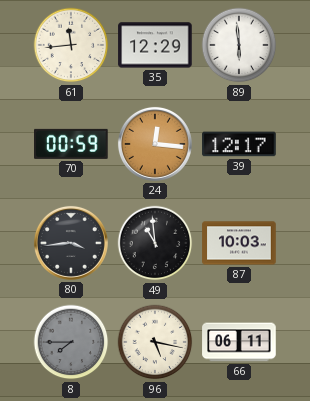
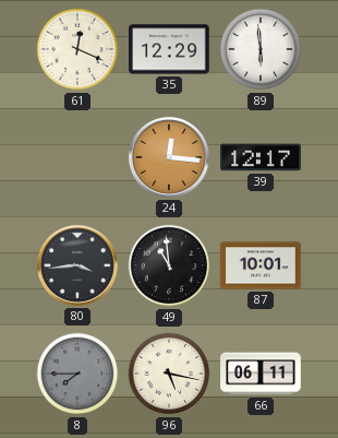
61: 11:44 -> 12:19 (77, 49)
70: 00:59 -> none (72, 144)
87: 10:03 -> 10:01 (261, 265)
